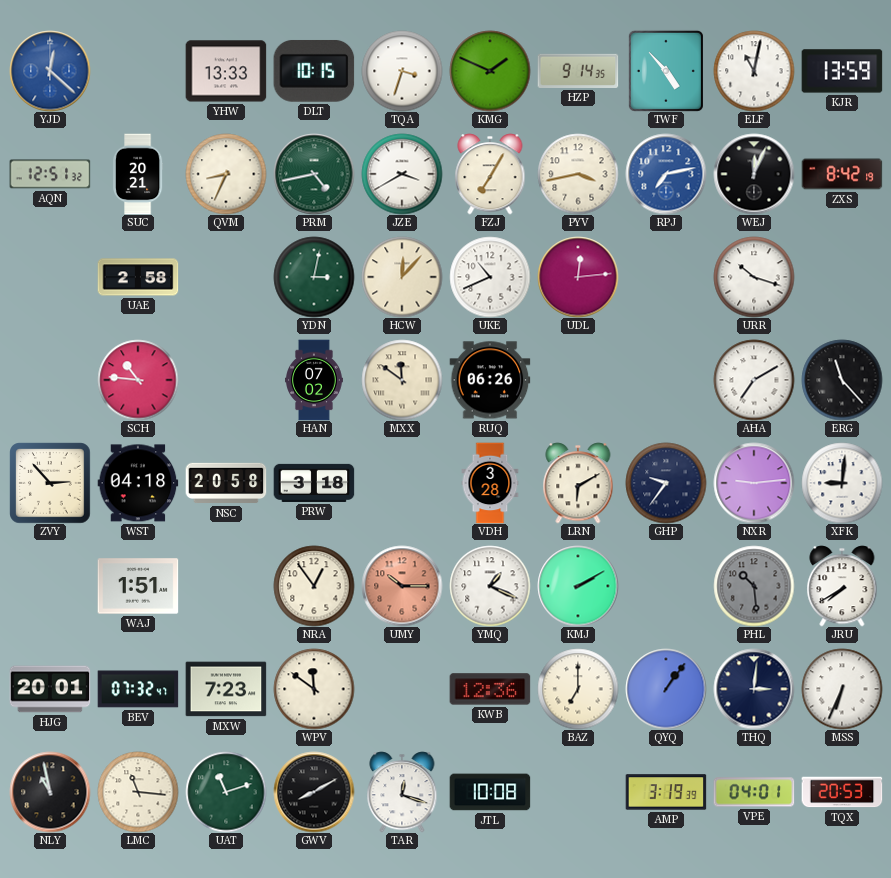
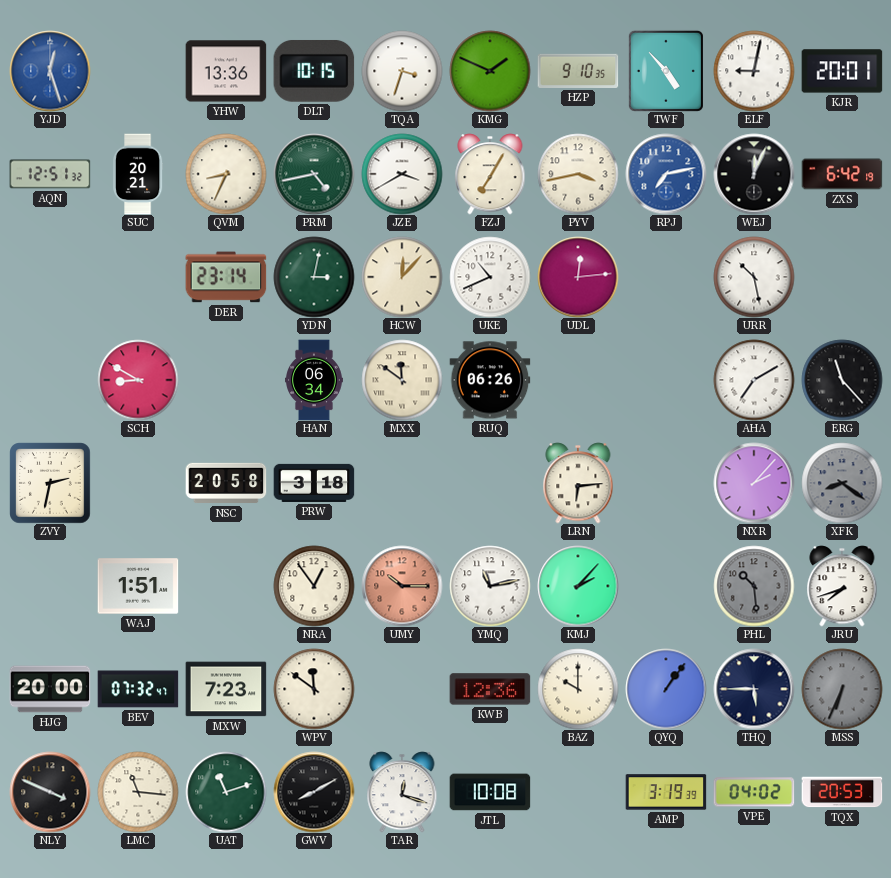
YJD: 12:22 -> 12:27 (50, 71)
YHW: 13:33 -> 13:36 (226, 71)
HZP: 9:14 -> 9:10 (578, 71)
ELF: 11:02 -> 9:02 (754, 71)
KJR: 13:59 -> 20:01 (842, 71)
ZXS: 8:42 -> 6:42 (842, 174)
UAE: 2:58 -> none (138, 277)
DER: none -> 23:14 (226, 277)
URR: 10:18 -> 10:28 (754, 277)
SCH: 10:46 -> 8:50 (138, 380)
HAN: 07:02 -> 06:34 (315, 380)
ZVY: 2:53 -> 2:32 (50, 483)
WST: 04:18 -> none (138, 483)
VDH: 3:28 -> none (490, 483)
LRN: 6:10 -> 6:14 (578, 483)
GHP: 9:36 -> none (666, 483)
NXR: 9:14 -> 2:07 (754, 483)
XFK: 9:01 -> 8:21 (842, 483)
XFK dial: white -> grey (842, 483)
YMQ: 1:19 -> 11:13 (490, 586)
KMJ: 2:10 -> 2:07 (578, 586)
JRU: 7:40 -> 7:42 (842, 586)
HJG: 20:01 -> 20:00 (50, 689)
BAZ: 7:00 -> 10:00 (578, 689)
THQ: 3:01 -> 5:45 (754, 689)
MSS dial: white -> grey (842, 689)
NLY: 10:58 -> 3:49 (50, 792)
VPE: 04:01 -> 04:02 (754, 792)
